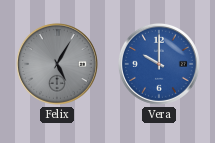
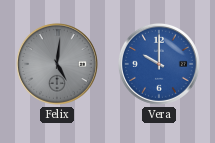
Felix: 5:05 -> 5:01 (57, 64)
